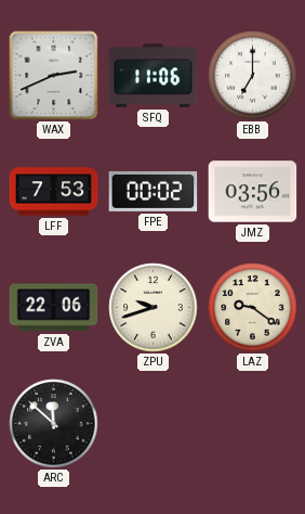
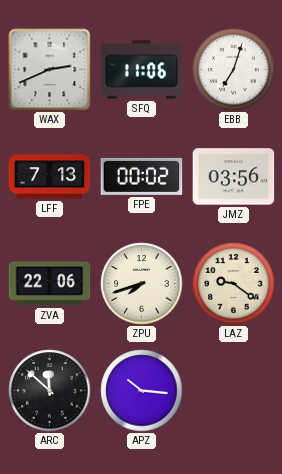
EBB: 7:00 -> 7:03 (234, 70)
LFF: 7:53 -> 7:13 (50, 177)
ZPU: 9:42 -> 7:42 (142, 284)
APZ: none -> 10:16 (142, 391)
